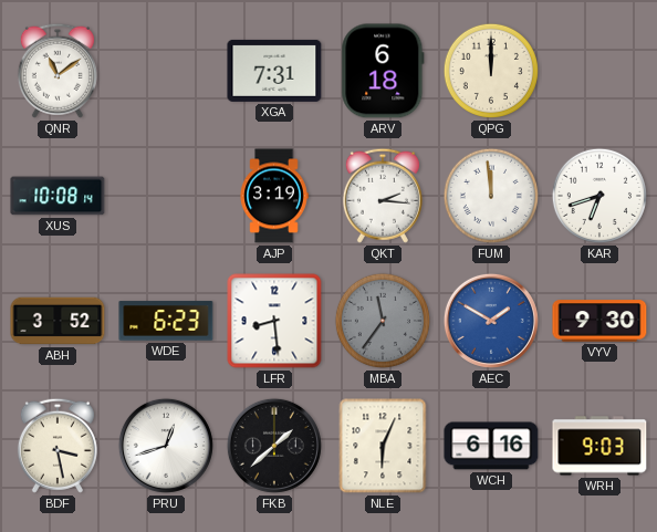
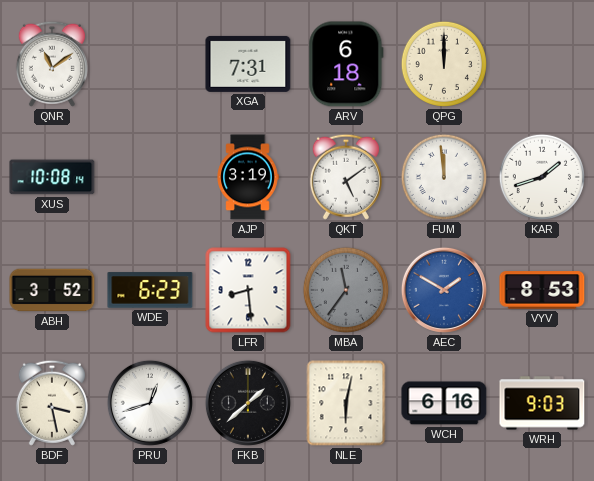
QKT: 2:16 -> 5:09 (346, 177)
KAR: 6:42 -> 1:42 (542, 177)
VYV: 9:30 -> 8:53 (542, 290)
NLE: 6:04 -> 6:02 (346, 403)
